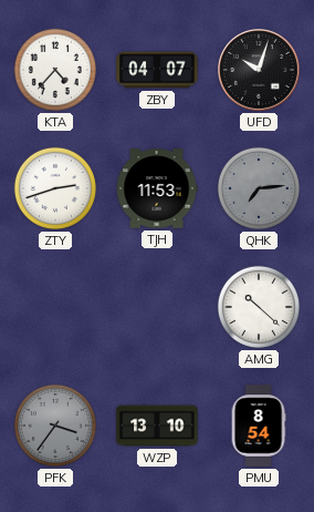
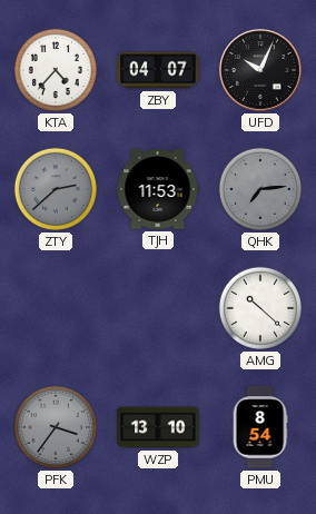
UFD: 10:03 -> 10:04 (260, 70)
ZTY: 2:42 -> 2:38 (56, 189)
ZTY dial: white -> grey (56, 189)
